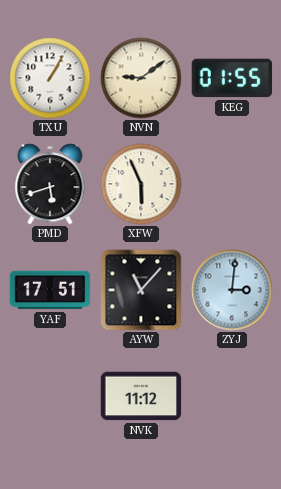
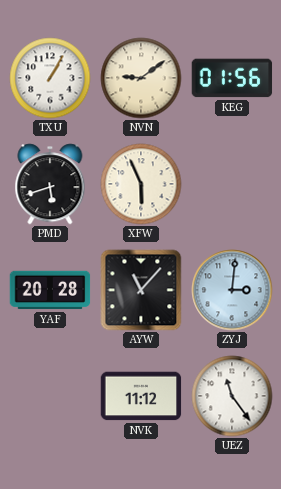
KEG: 01:55 -> 01:56 (232, 78)
YAF: 17:51 -> 20:28 (50, 290)
UEZ: none -> 11:24 (232, 396)
